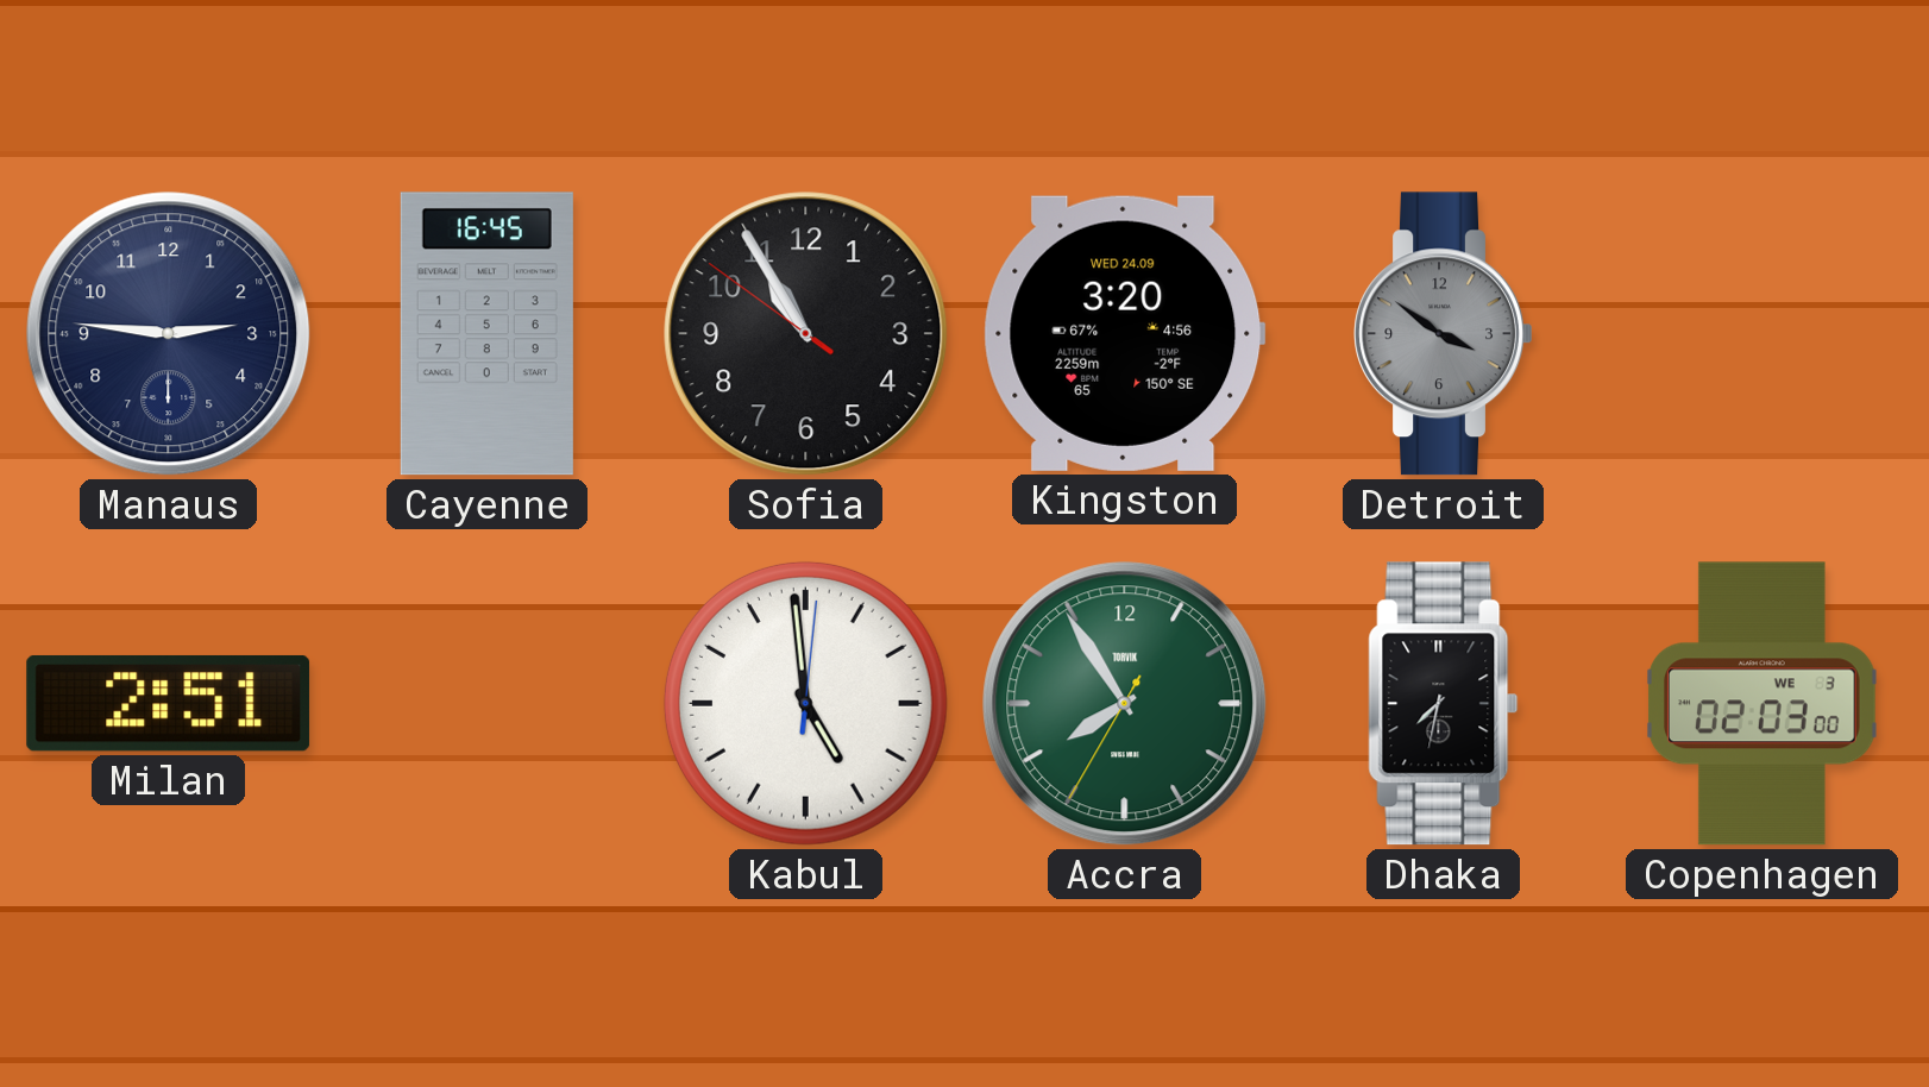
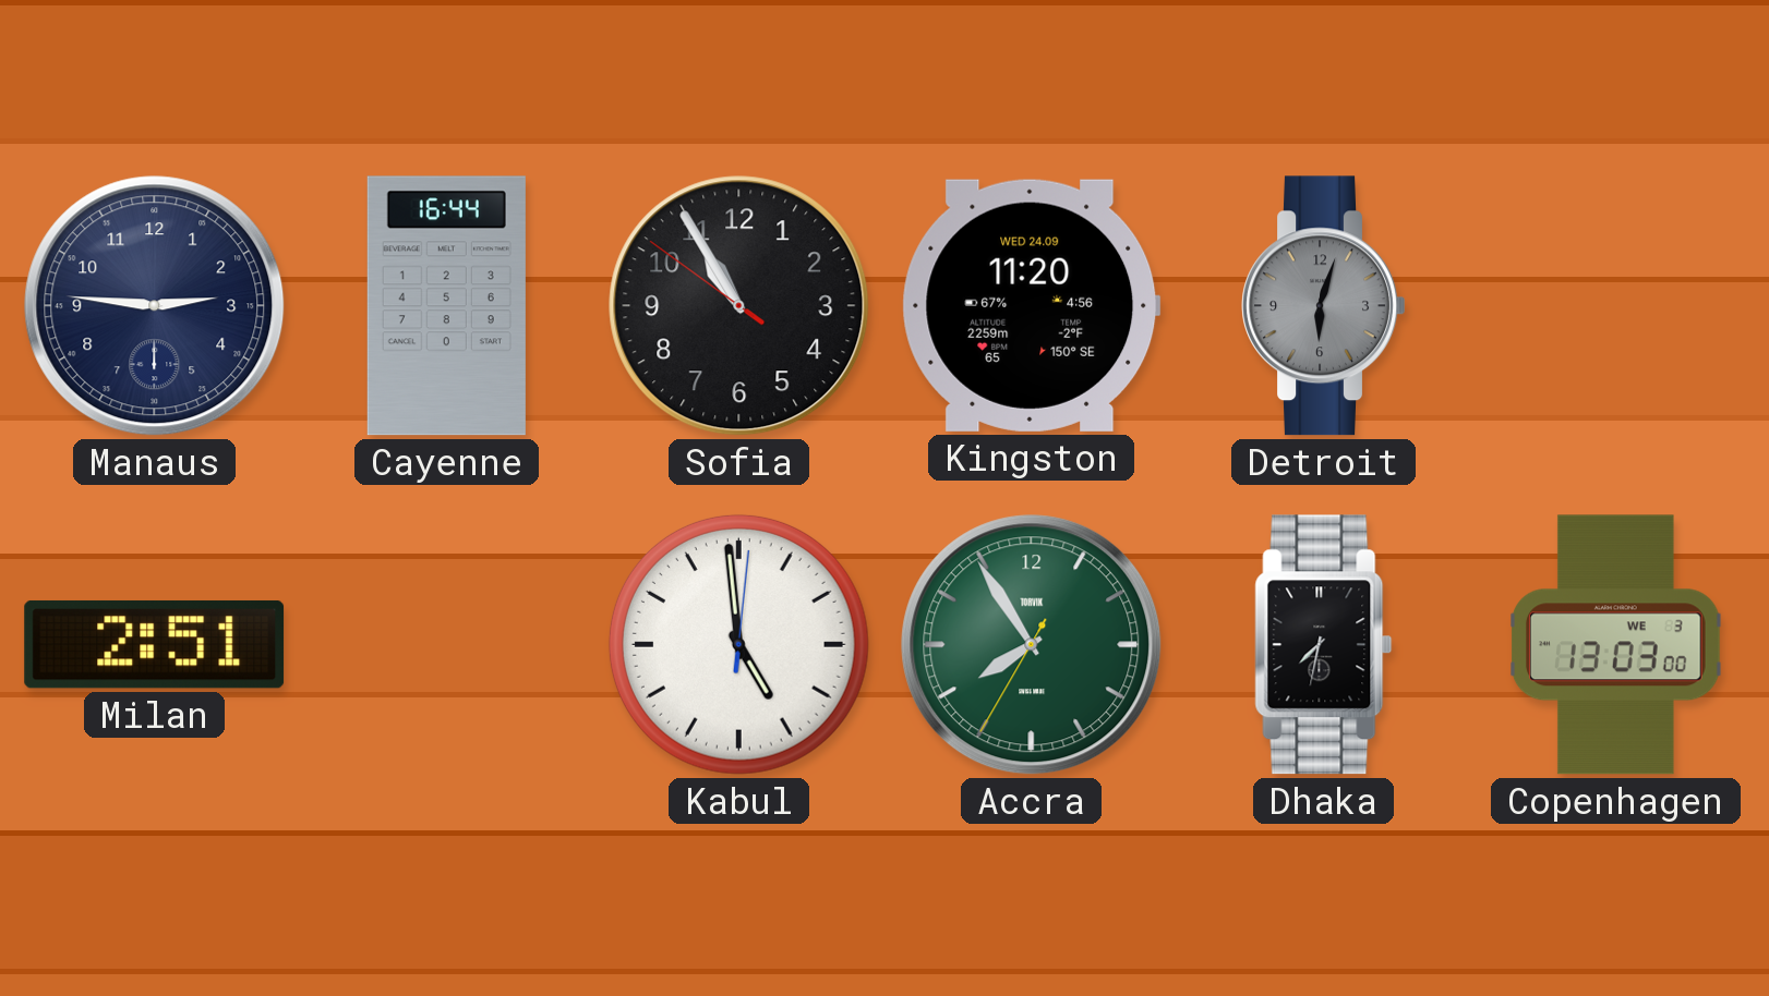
Cayenne: 16:45 -> 16:44 (446, 306)
Kingston: 3:20 -> 11:20 (1031, 305)
Detroit: 3:51 -> 6:03 (1324, 306)
Copenhagen: 02:03 -> 13:03 (1616, 645)
